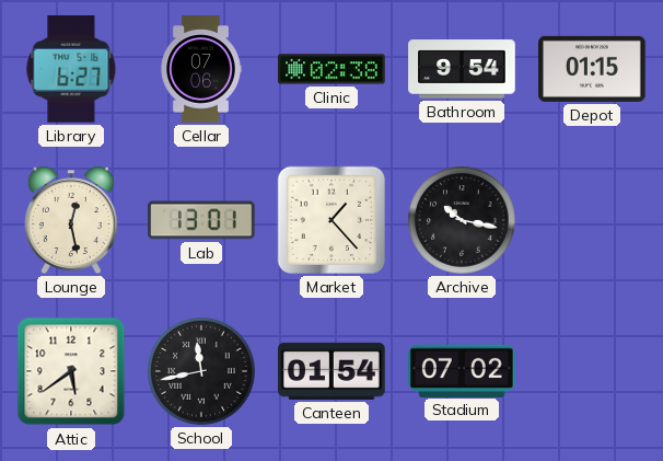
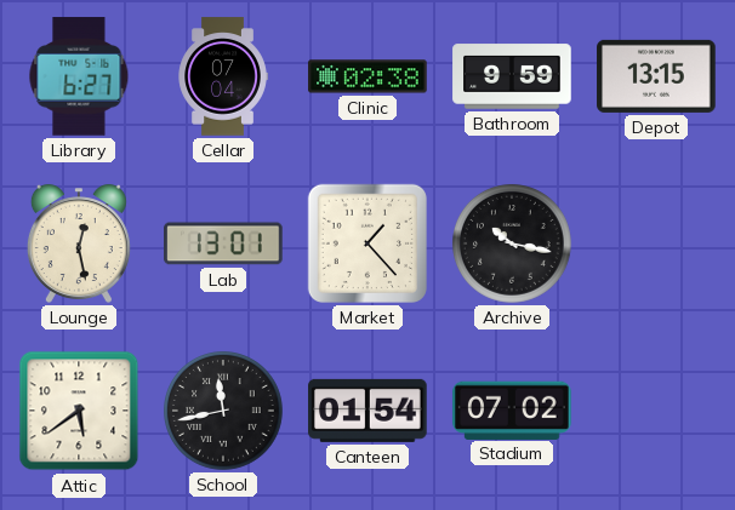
Cellar: 07:06 -> 07:04 (223, 76)
Bathroom: 9:54 -> 9:59 (512, 76)
Depot: 01:15 -> 13:15 (656, 76)
